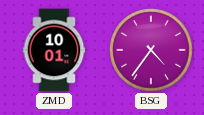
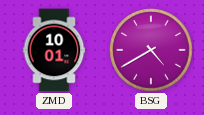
BSG: 4:36 -> 4:40 (151, 50)
